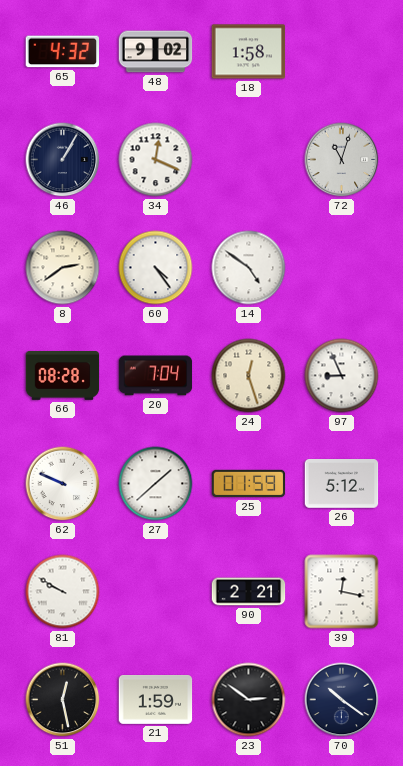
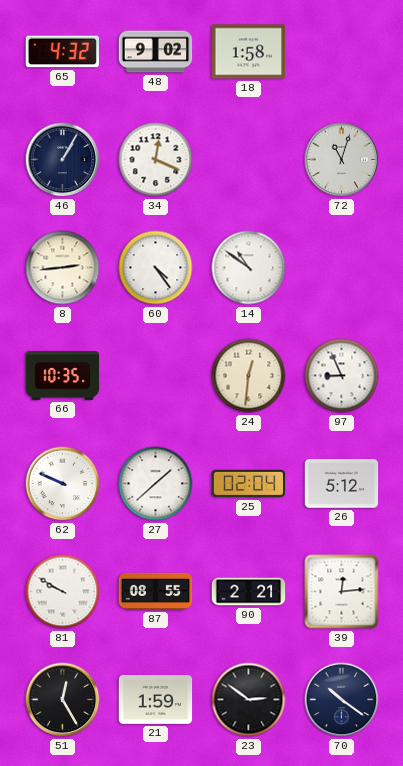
8: 2:39 -> 2:44 (63, 268)
14: 4:51 -> 10:51 (249, 268)
66: 08:28 -> 10:35 (63, 376)
20: 7:04 -> none (156, 376)
24: 12:27 -> 12:31 (249, 376)
25: 01:59 -> 02:04 (249, 484)
87: none -> 08:55 (156, 591)
39: 12:17 -> 12:14 (342, 592)
51: 12:28 -> 12:25 (63, 700)
